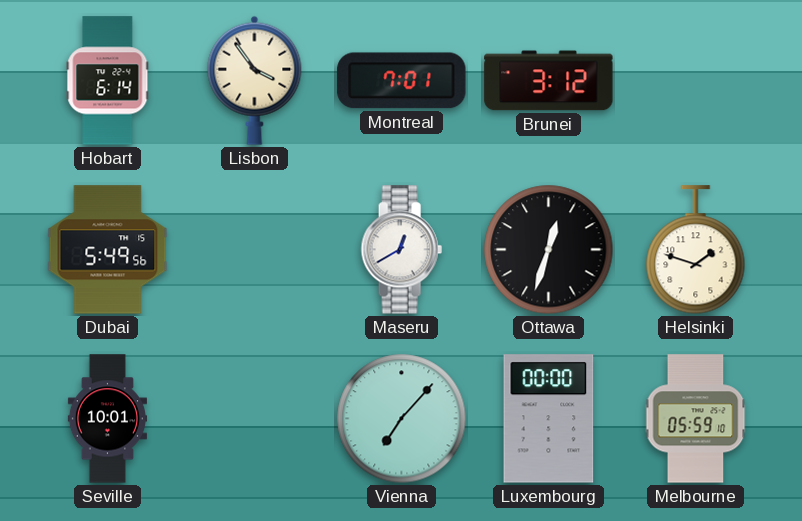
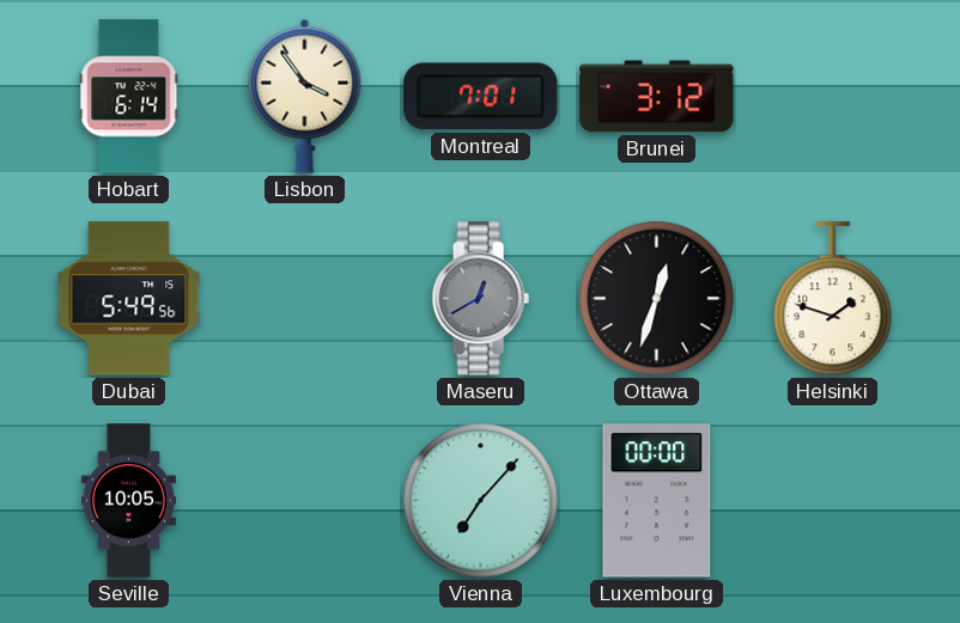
Maseru dial: white -> grey (480, 299)
Seville: 10:01 -> 10:05 (128, 501)
Melbourne: 05:59 -> none (696, 419)
